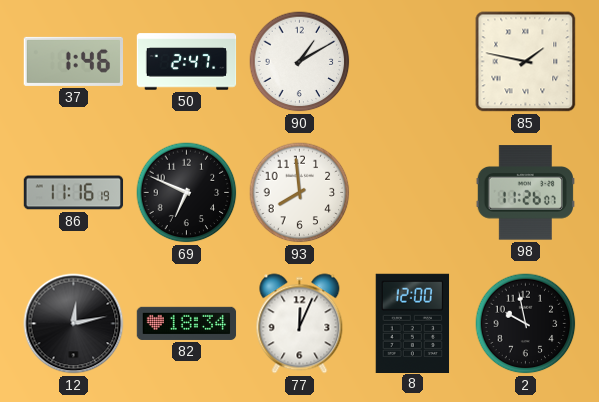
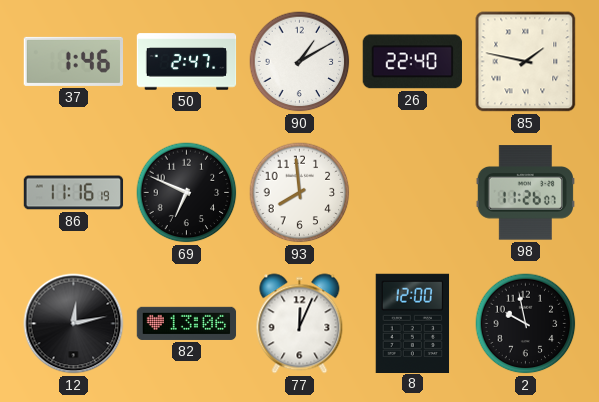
26: none -> 22:40 (412, 62)
82: 18:34 -> 13:06 (187, 323)
